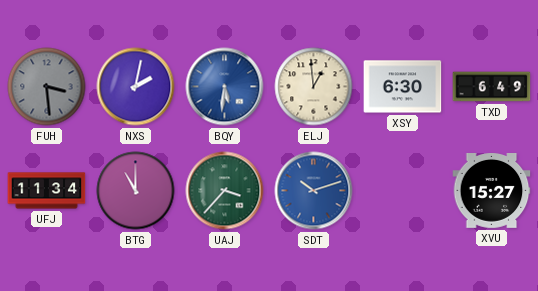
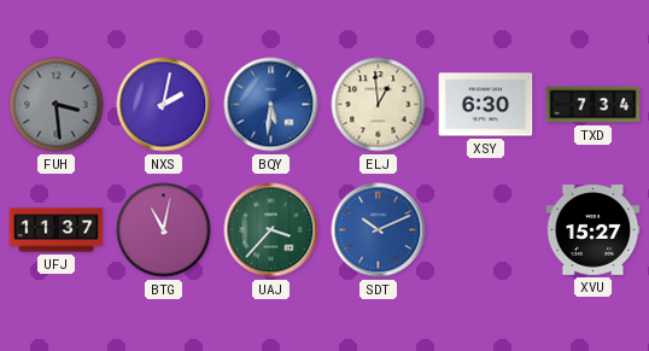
TXD: 6:49 -> 7:34 (594, 105)
UFJ: 11:34 -> 11:37 (57, 230)
BTG: 11:00 -> 11:02 (164, 230)
SDT: 10:12 -> 10:11 (379, 230)
